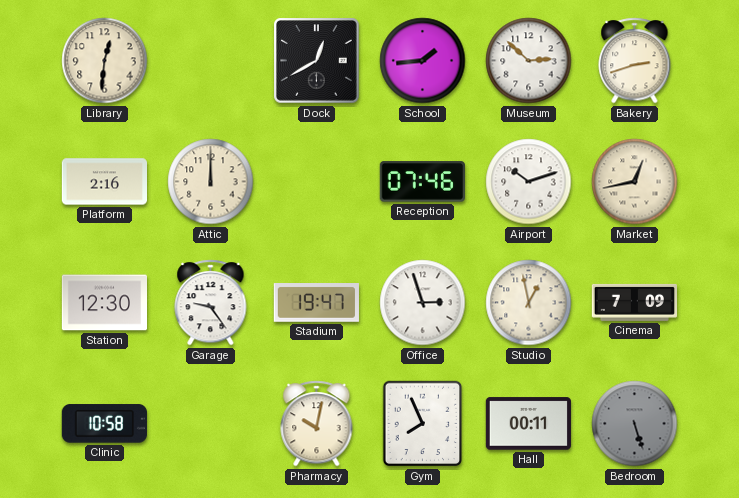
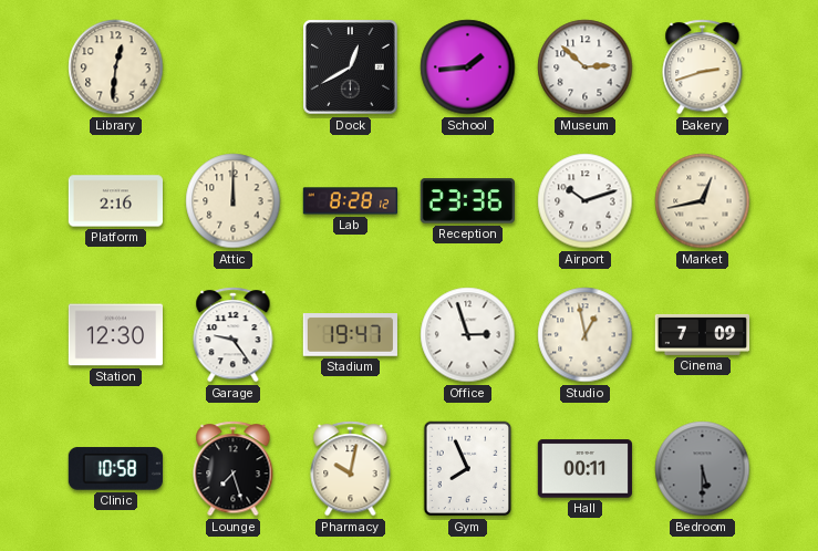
Lab: none -> 8:28 (350, 201)
Reception: 07:46 -> 23:36 (467, 201)
Lounge: none -> 7:27 (234, 469)
Bedroom: 5:27 -> 5:30 (703, 469)
